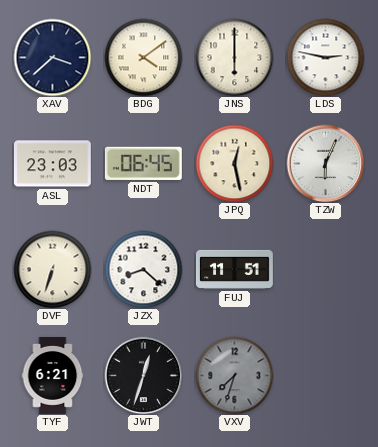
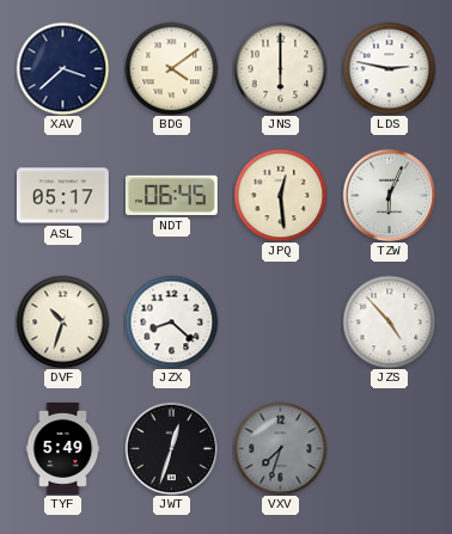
ASL: 23:03 -> 05:17 (62, 196)
JPQ: 12:28 -> 12:29 (280, 195)
DVF: 6:33 -> 10:33 (62, 321)
FUJ: 11:51 -> none (234, 269)
JZS: none -> 4:53 (389, 321)
TYF: 6:21 -> 5:49 (63, 448)
